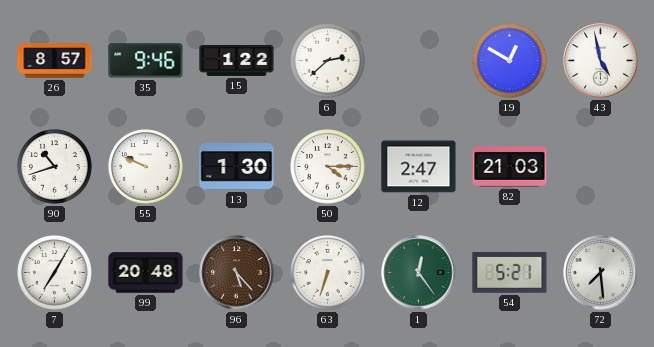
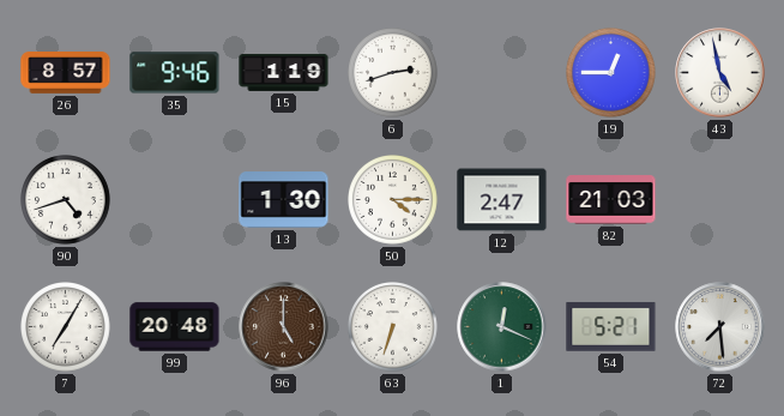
15: 1:22 -> 1:19 (284, 72)
6: 2:38 -> 2:42 (393, 73)
19: 12:50 -> 12:45 (611, 73)
90: 10:42 -> 4:42 (66, 200)
55: 9:49 -> none (146, 167)
96: 5:23 -> 5:00 (284, 327)
1: 12:24 -> 12:19 (502, 327)
